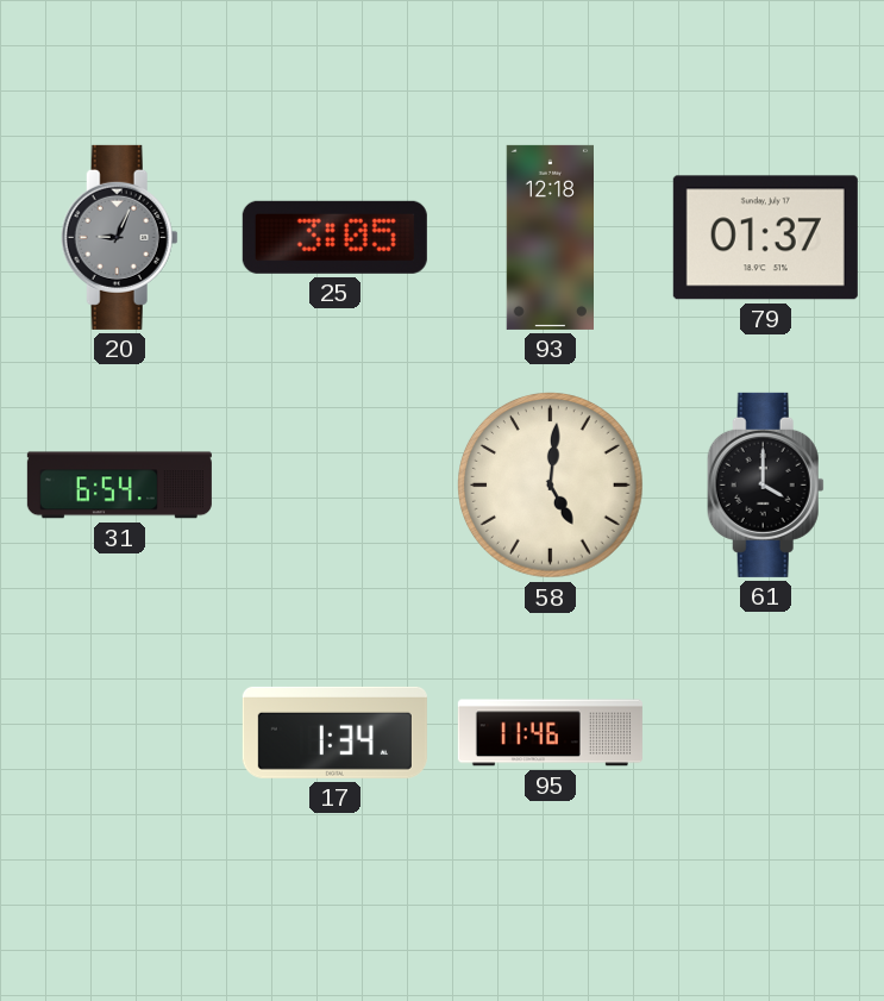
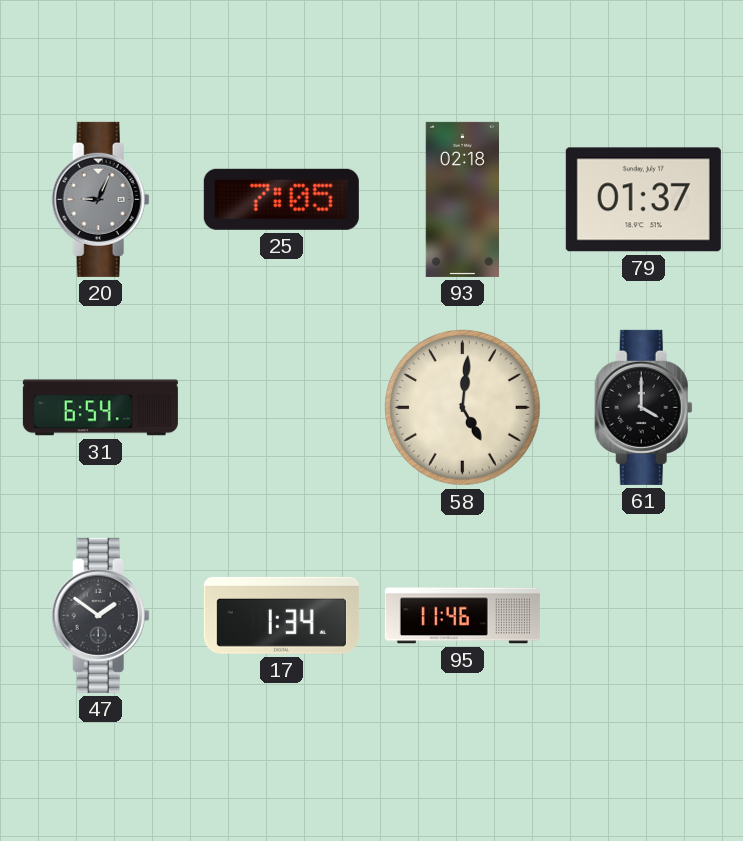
25: 3:05 -> 7:05 (281, 199)
93: 12:18 -> 02:18 (462, 199)
47: none -> 1:51 (100, 615)
